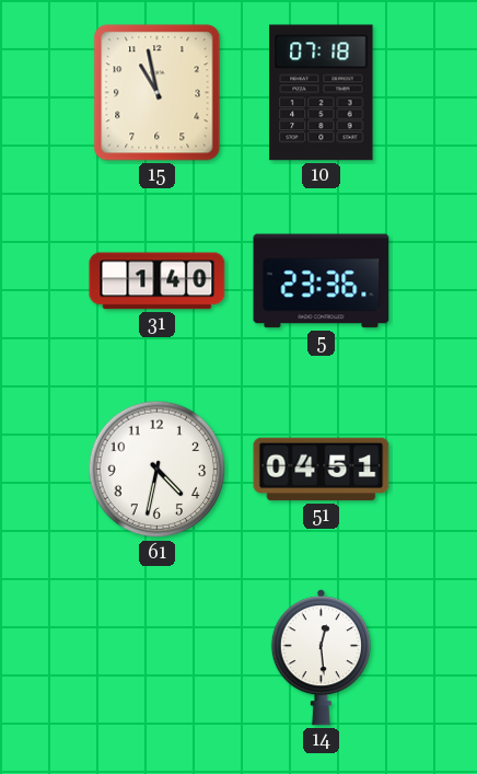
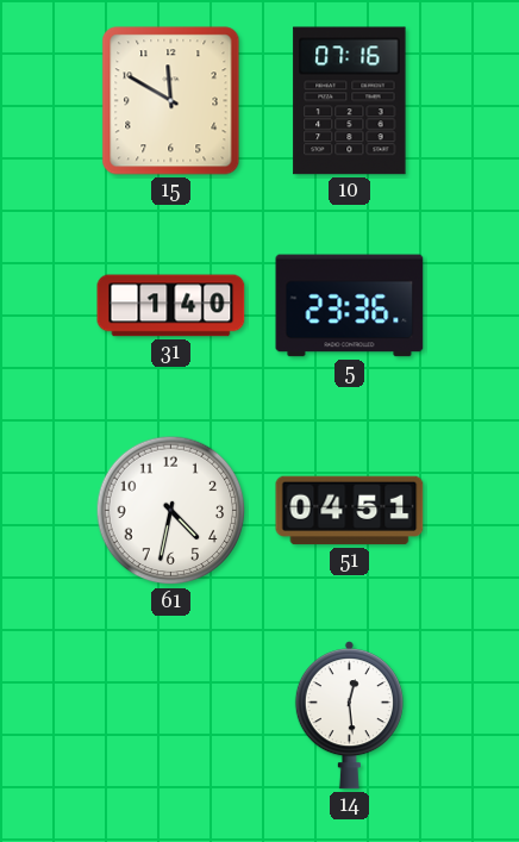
15: 10:58 -> 11:50 (171, 101)
10: 07:18 -> 07:16 (350, 101)
